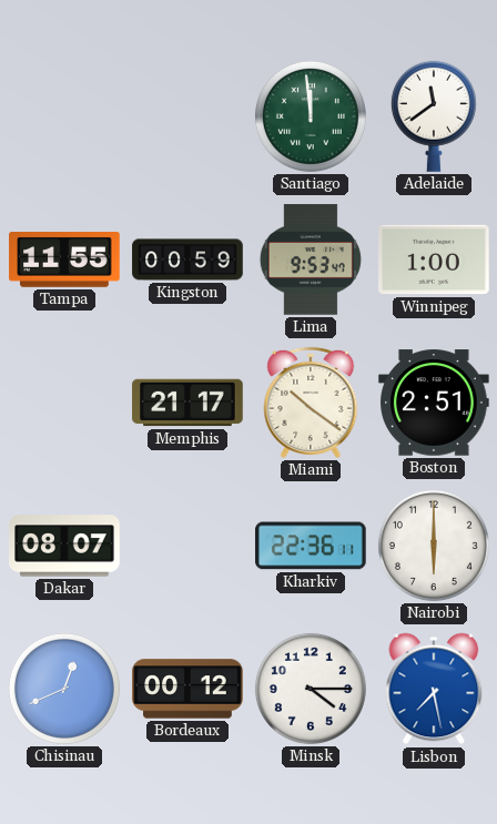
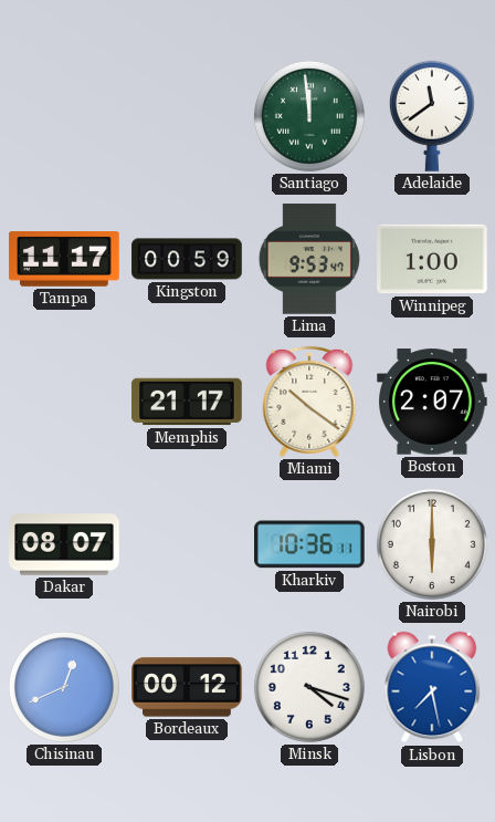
Tampa: 11:55 -> 11:17 (64, 259)
Boston: 2:51 -> 2:07 (433, 402)
Kharkiv: 22:36 -> 10:36 (310, 544)
Minsk: 4:15 -> 4:18 (309, 687)
